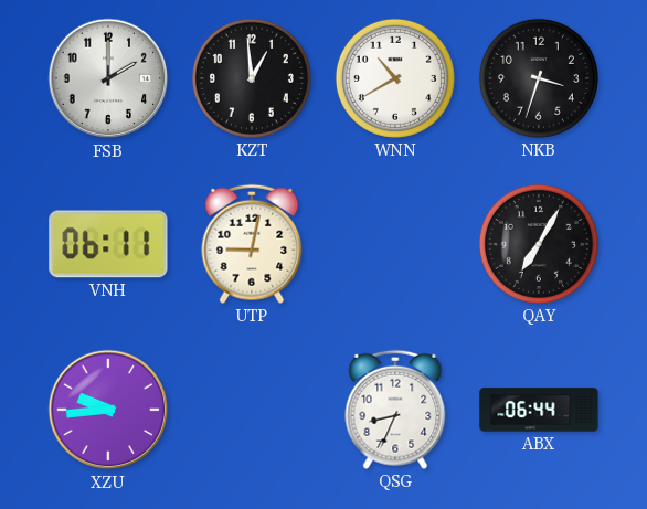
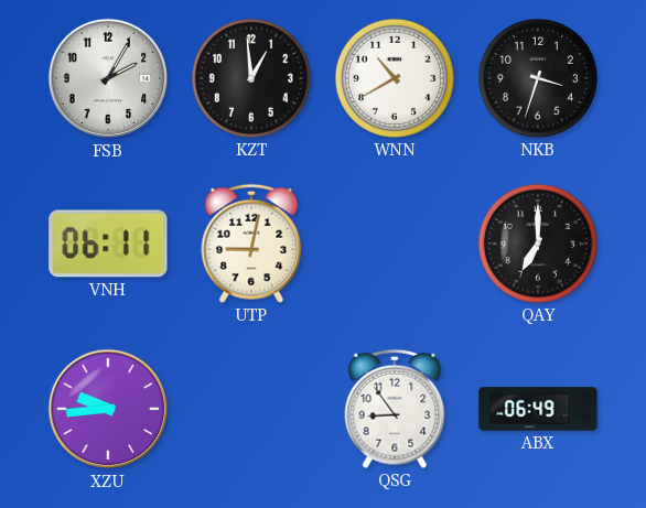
FSB: 2:00 -> 2:05 (108, 78)
QAY: 7:05 -> 7:00 (538, 244)
QSG: 8:34 -> 8:54 (395, 409)
ABX: 06:44 -> 06:49 (538, 409)
